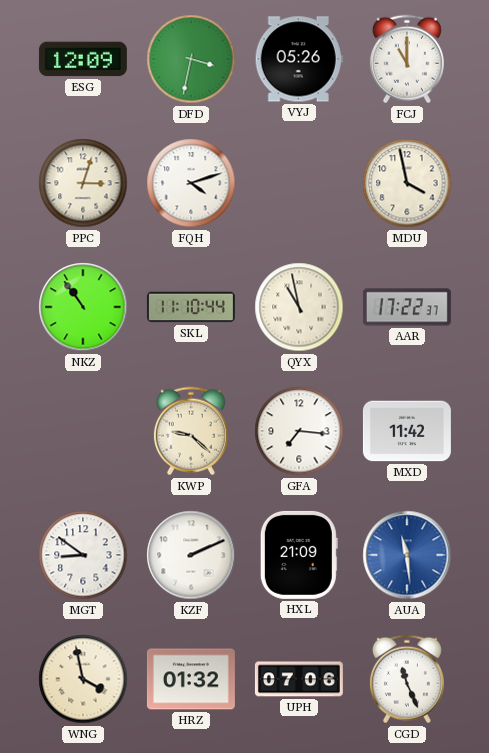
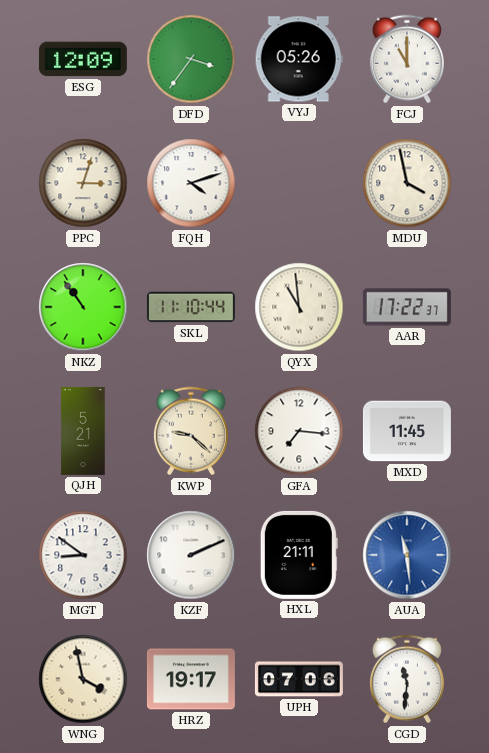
DFD: 3:32 -> 3:36 (191, 59)
QYX: 10:58 -> 10:59 (299, 307)
QJH: none -> 5:21 (83, 431)
MXD: 11:42 -> 11:45 (407, 431)
HXL: 21:09 -> 21:11 (299, 555)
HRZ: 01:32 -> 19:17 (191, 679)
CGD: 11:26 -> 11:31 (407, 679)
